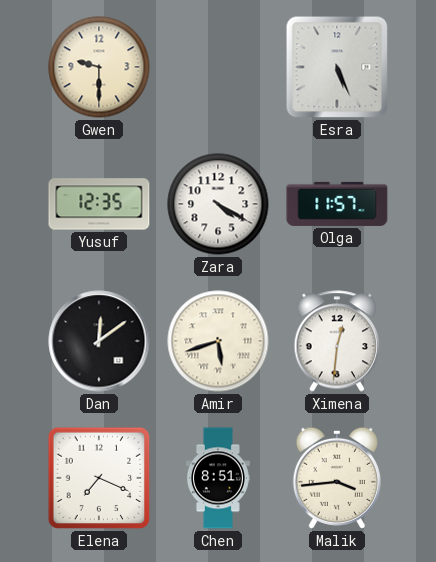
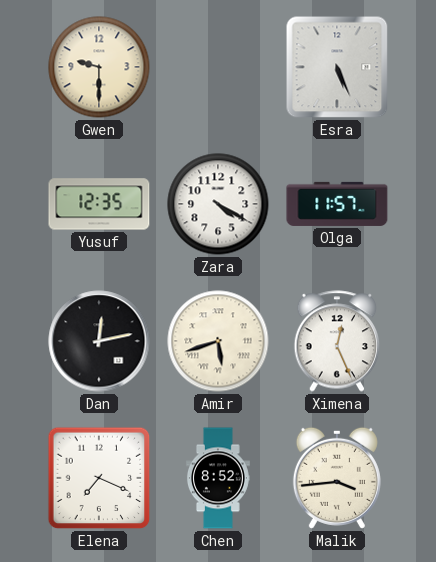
Dan: 12:09 -> 12:13 (99, 341)
Ximena: 12:31 -> 12:26 (337, 341)
Chen: 8:51 -> 8:52 (218, 478)
